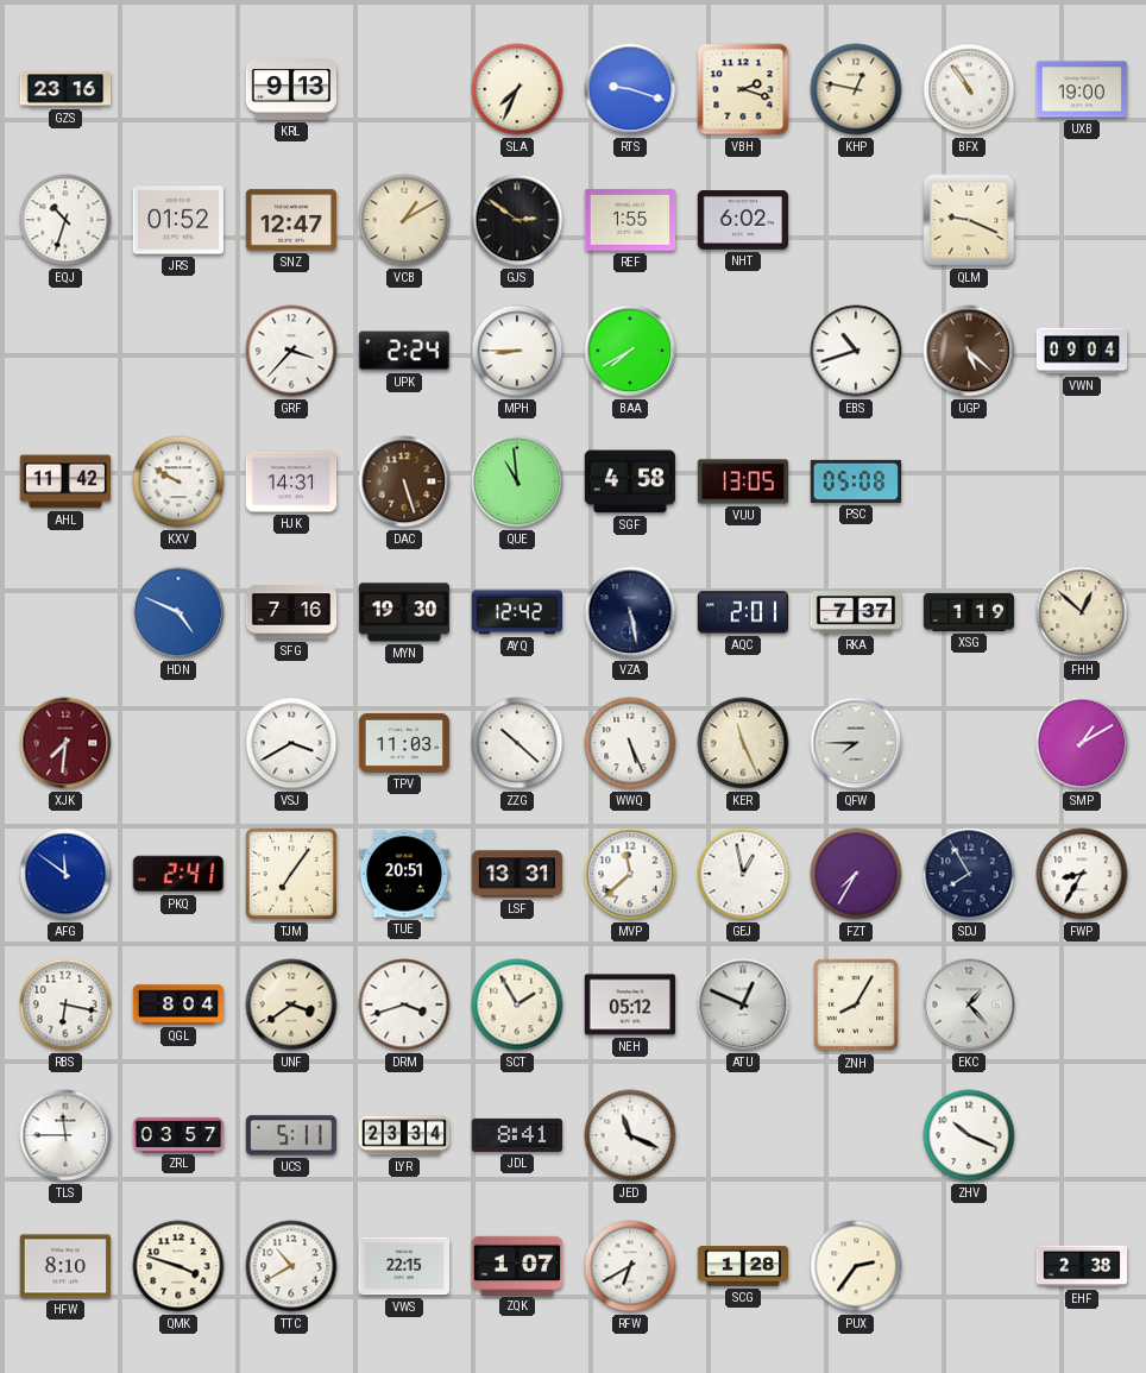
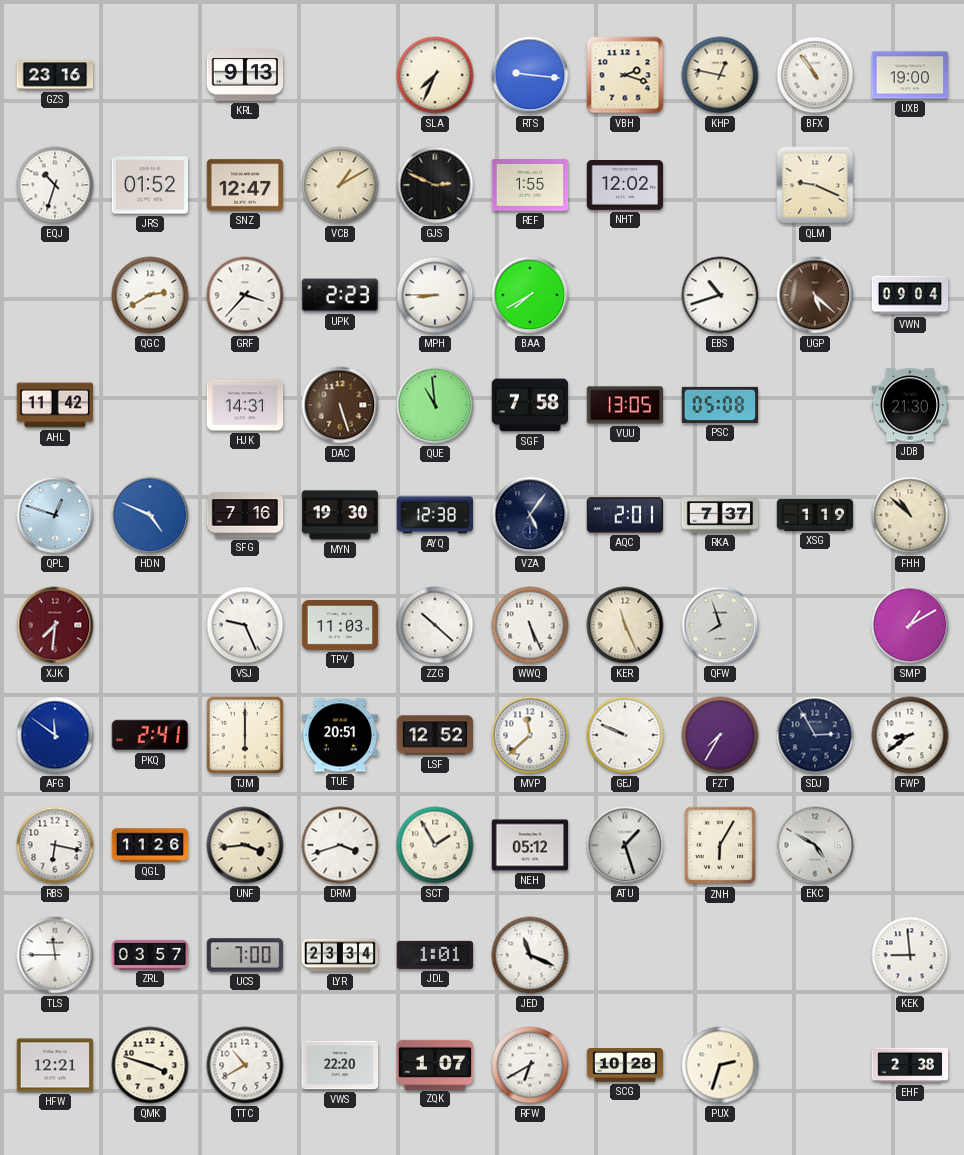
RTS: 9:18 -> 9:16 (530, 75)
GJS: 2:51 -> 2:49 (435, 185)
NHT: 6:02 -> 12:02 (625, 186)
QGC: none -> 2:40 (150, 295)
UPK: 2:24 -> 2:23 (339, 295)
KXV: 9:50 -> none (178, 481)
SGF: 4:58 -> 7:58 (529, 405)
JDB: none -> 21:30 (910, 405)
QPL: none -> 12:48 (55, 515)
AYQ: 12:42 -> 12:38 (435, 515)
VZA: 5:28 -> 5:06 (530, 515)
FHH: 12:52 -> 10:52 (910, 515)
VSJ: 3:40 -> 9:26 (245, 625)
QFW: 7:45 -> 7:57 (720, 625)
TJM: 7:06 -> 6:00 (245, 735)
LSF: 13:31 -> 12:52 (435, 735)
GEJ: 12:58 -> 9:49 (625, 735)
SDJ: 7:55 -> 2:55 (815, 735)
FWP: 8:35 -> 8:39 (910, 735)
QGL: 8:04 -> 11:26 (150, 845)
UNF: 3:39 -> 3:44 (245, 845)
ATU: 12:49 -> 1:27 (625, 845)
ZNH: 8:05 -> 6:05 (719, 845)
EKC: 1:23 -> 4:50 (815, 845)
UCS: 5:11 -> 7:00 (245, 955)
JDL: 8:41 -> 1:01 (435, 955)
ZHV: 10:19 -> none (969, 1135)
KEK: none -> 8:59 (910, 955)
HFW: 8:10 -> 12:21 (55, 1065)
VWS: 22:15 -> 22:20 (340, 1065)
SCG: 1:28 -> 10:28 (625, 1065)
PUX: 2:36 -> 2:33 (720, 1065)
